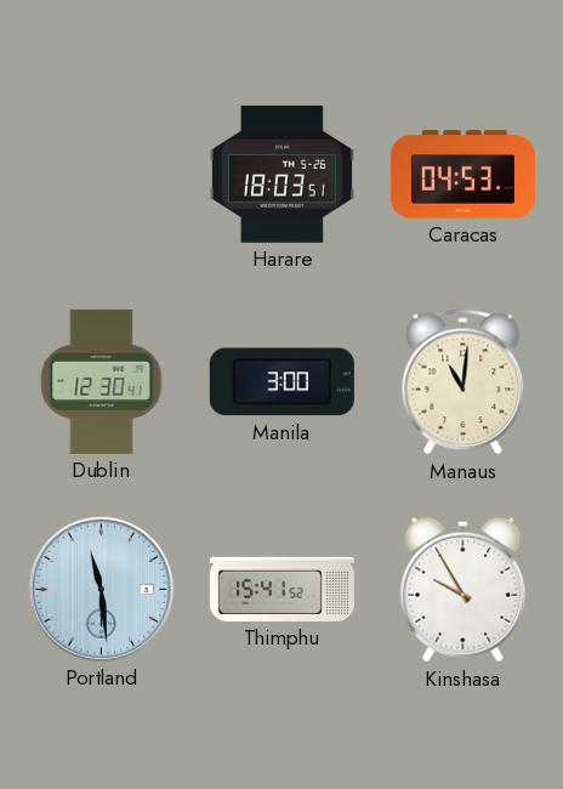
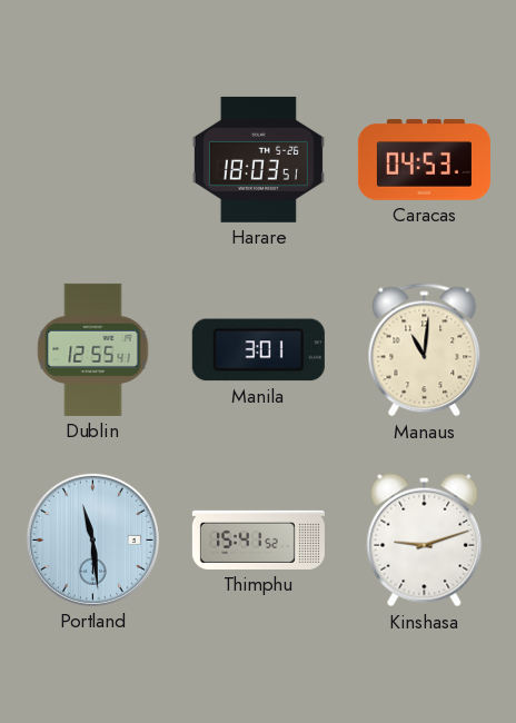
Dublin: 12:30 -> 12:55 (93, 349)
Manila: 3:00 -> 3:01 (258, 350)
Kinshasa: 9:55 -> 9:12 (425, 541)
